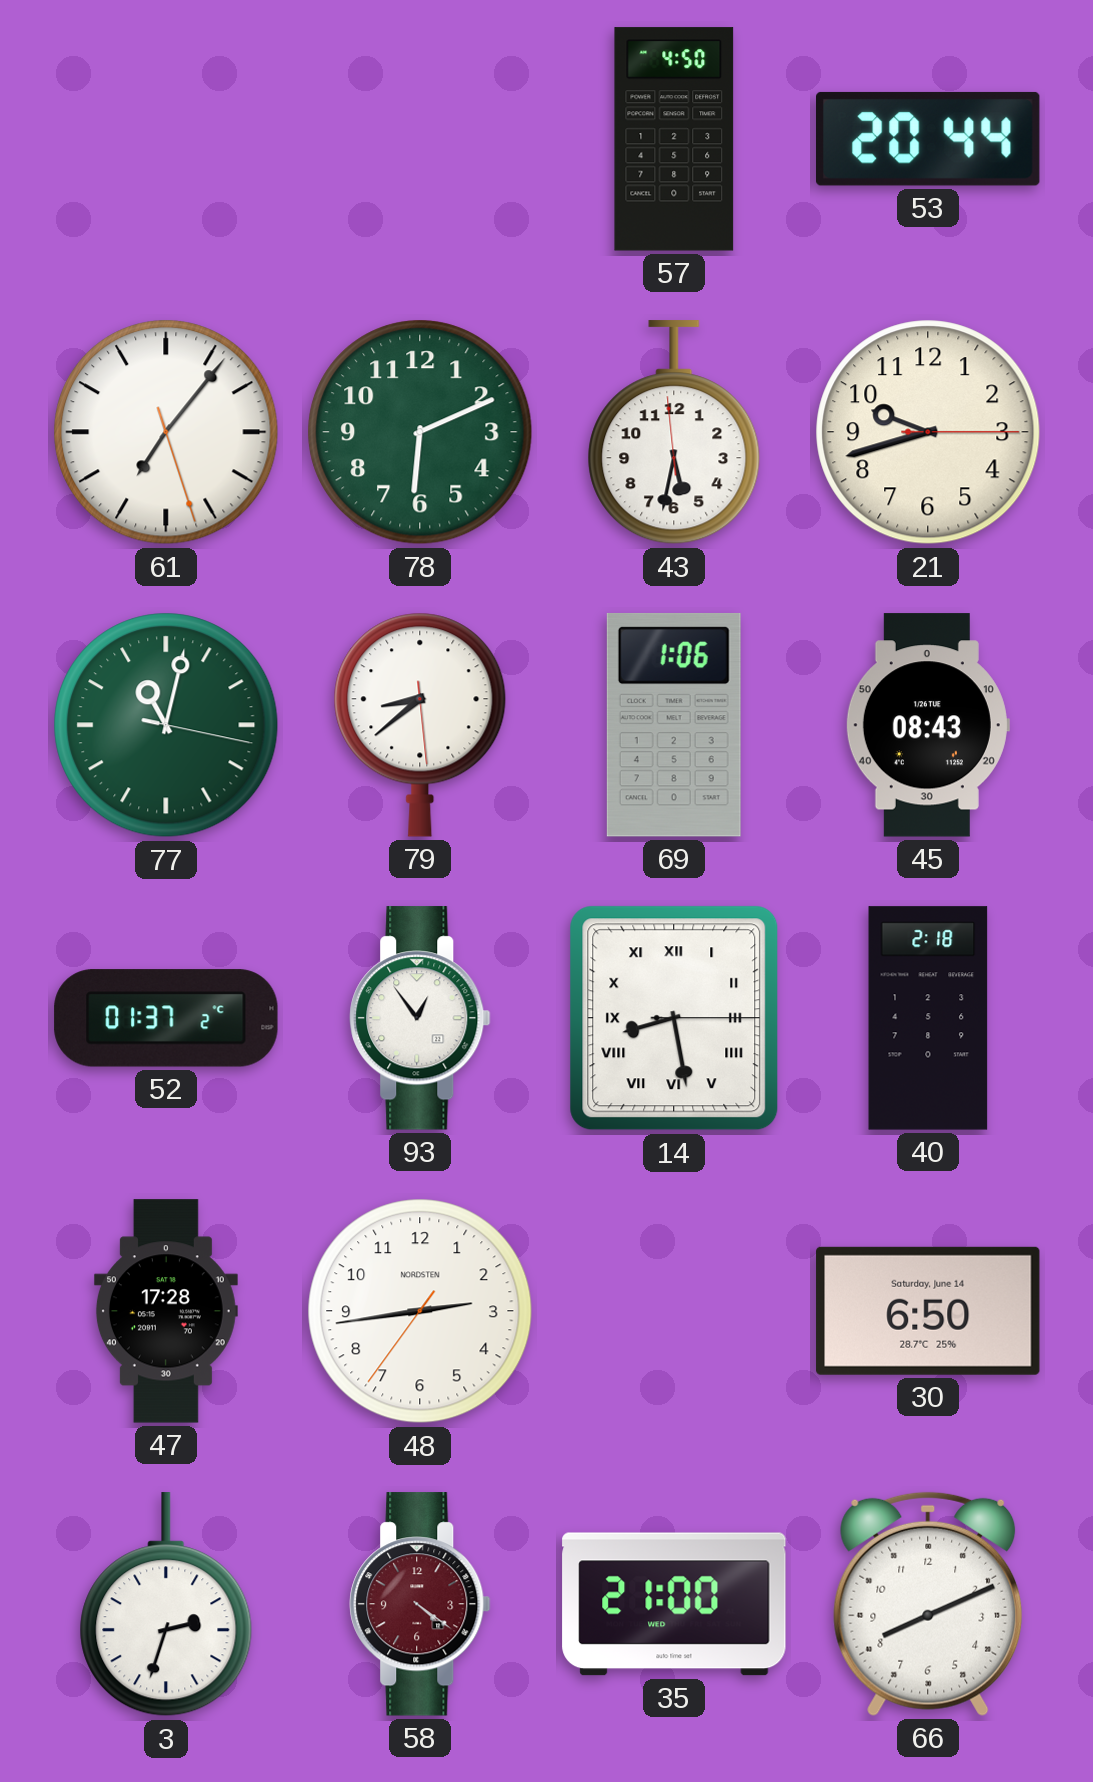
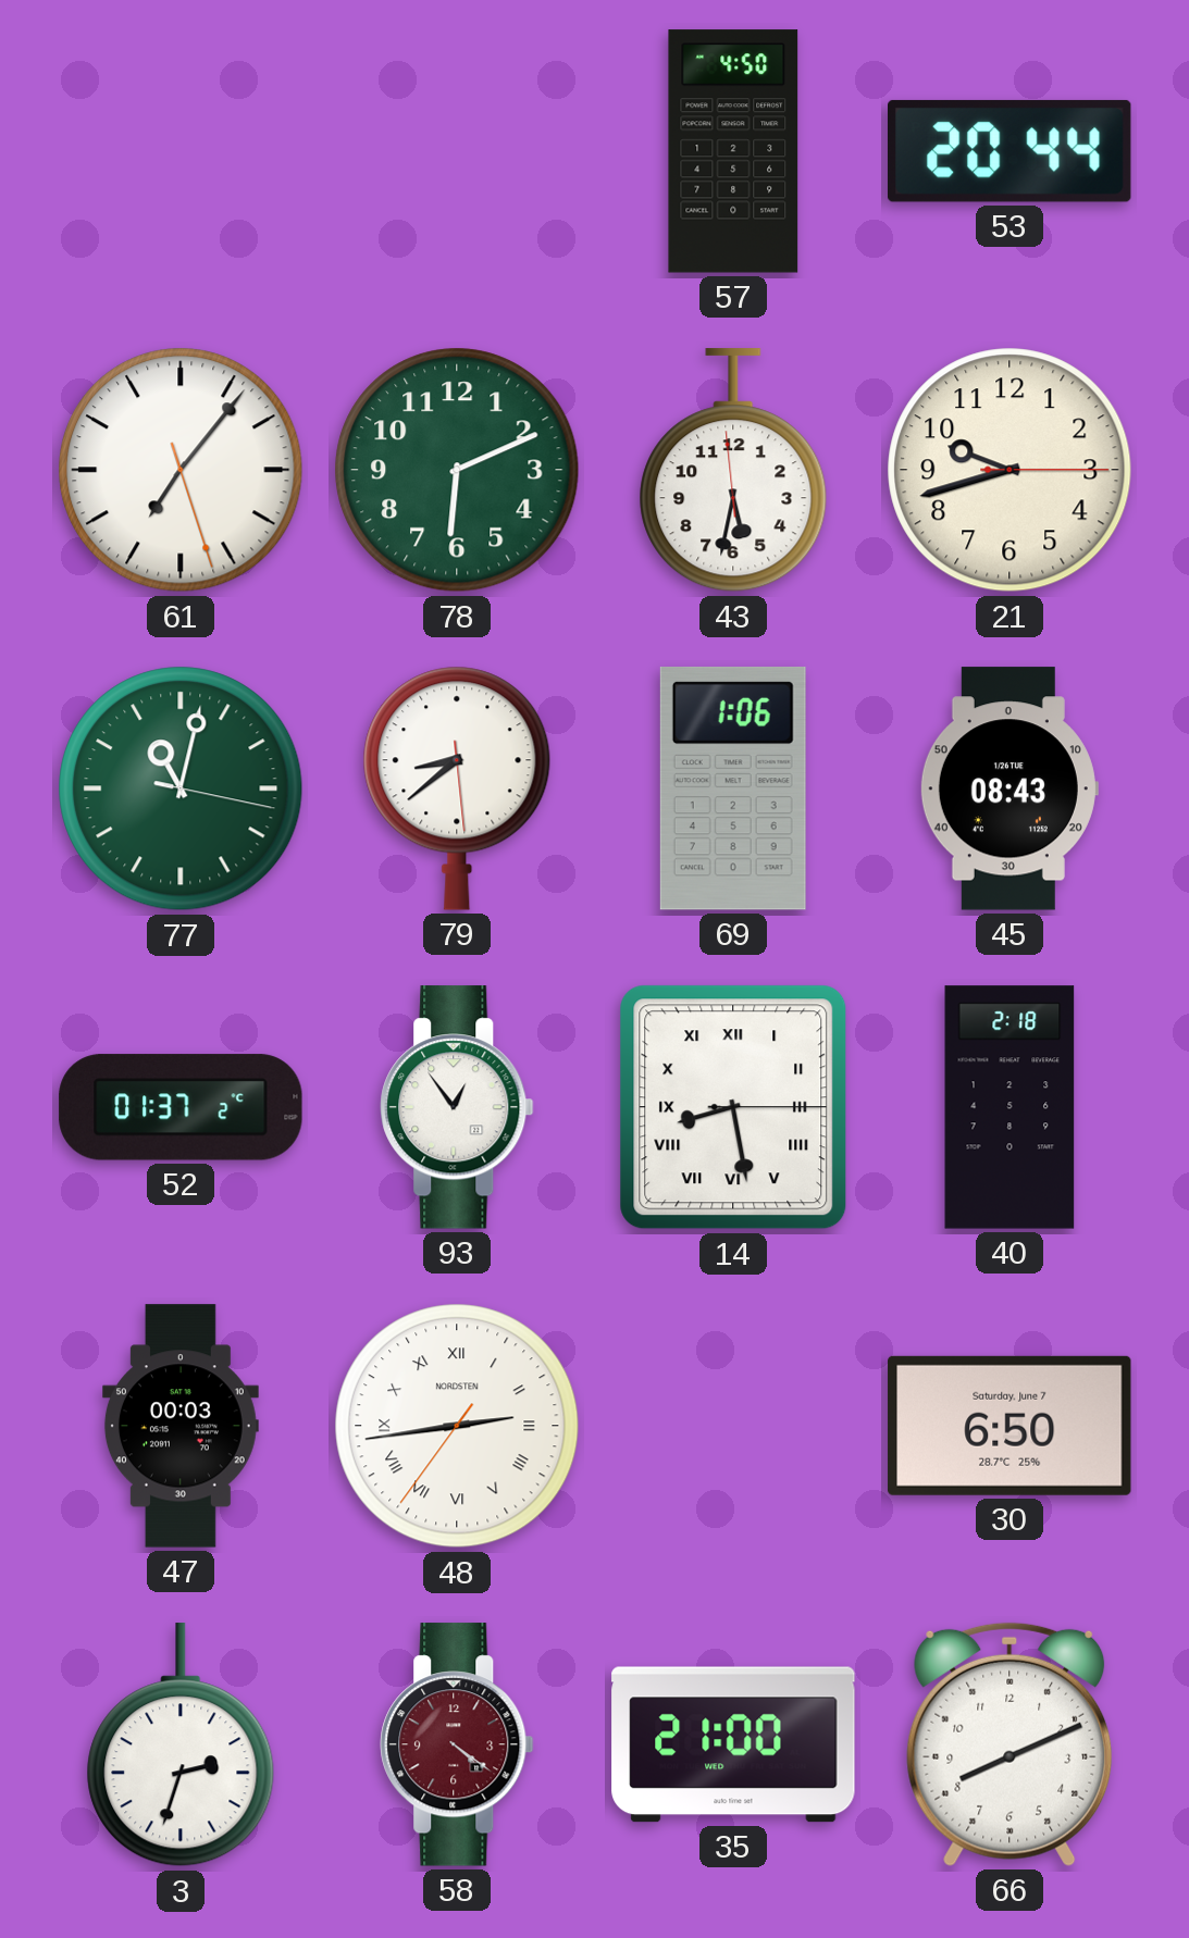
47: 17:28 -> 00:03 (181, 1426)
48 numerals: Arabic -> Roman (457, 1426)
30 date: Saturday, June 14 -> Saturday, June 7 (1010, 1426)
